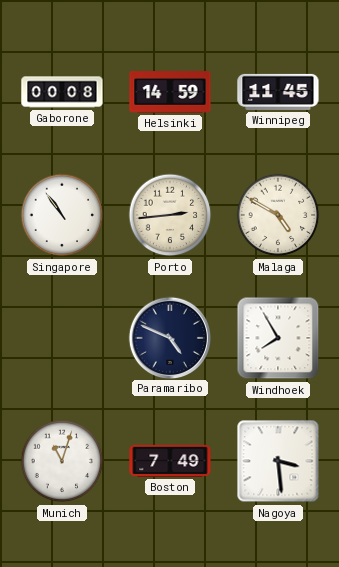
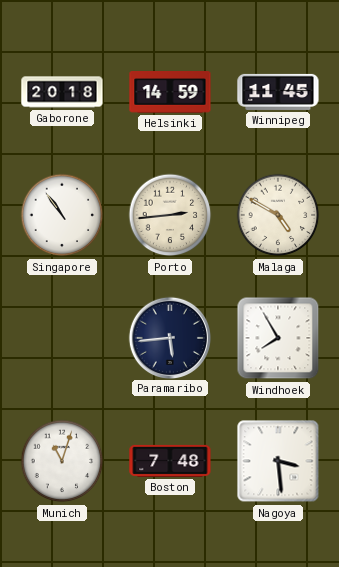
Gaborone: 00:08 -> 20:18 (62, 92)
Paramaribo: 4:49 -> 5:44 (169, 337)
Boston: 7:49 -> 7:48 (170, 461)
